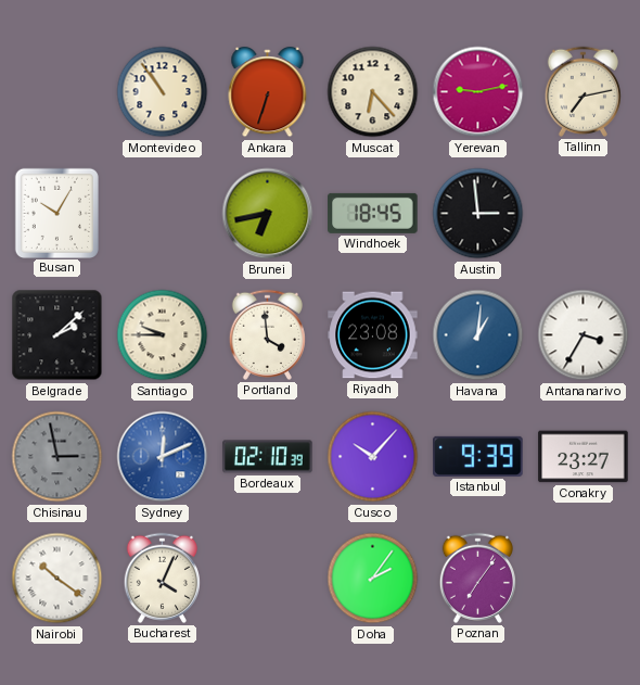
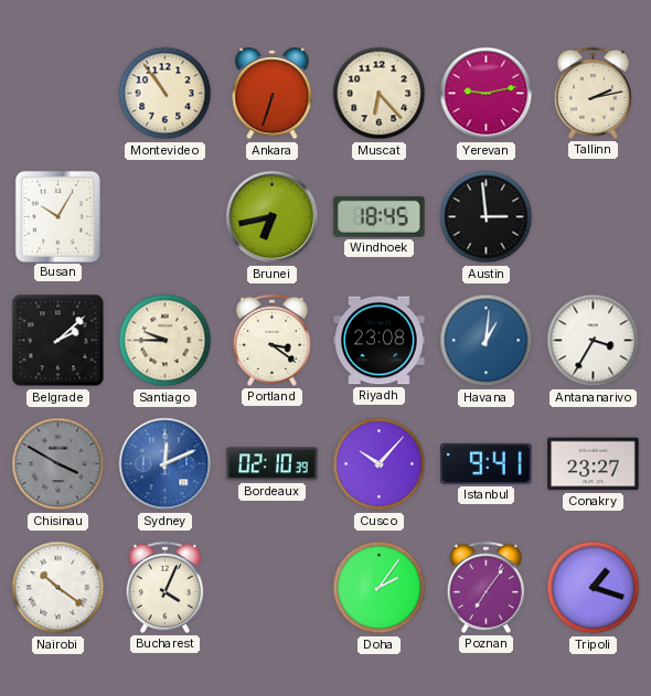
Tallinn: 7:13 -> 2:13 (593, 93)
Portland: 3:59 -> 3:21 (271, 340)
Chisinau: 2:58 -> 3:50 (58, 464)
Istanbul: 9:39 -> 9:41 (487, 463)
Tripoli: none -> 1:18 (594, 588)
